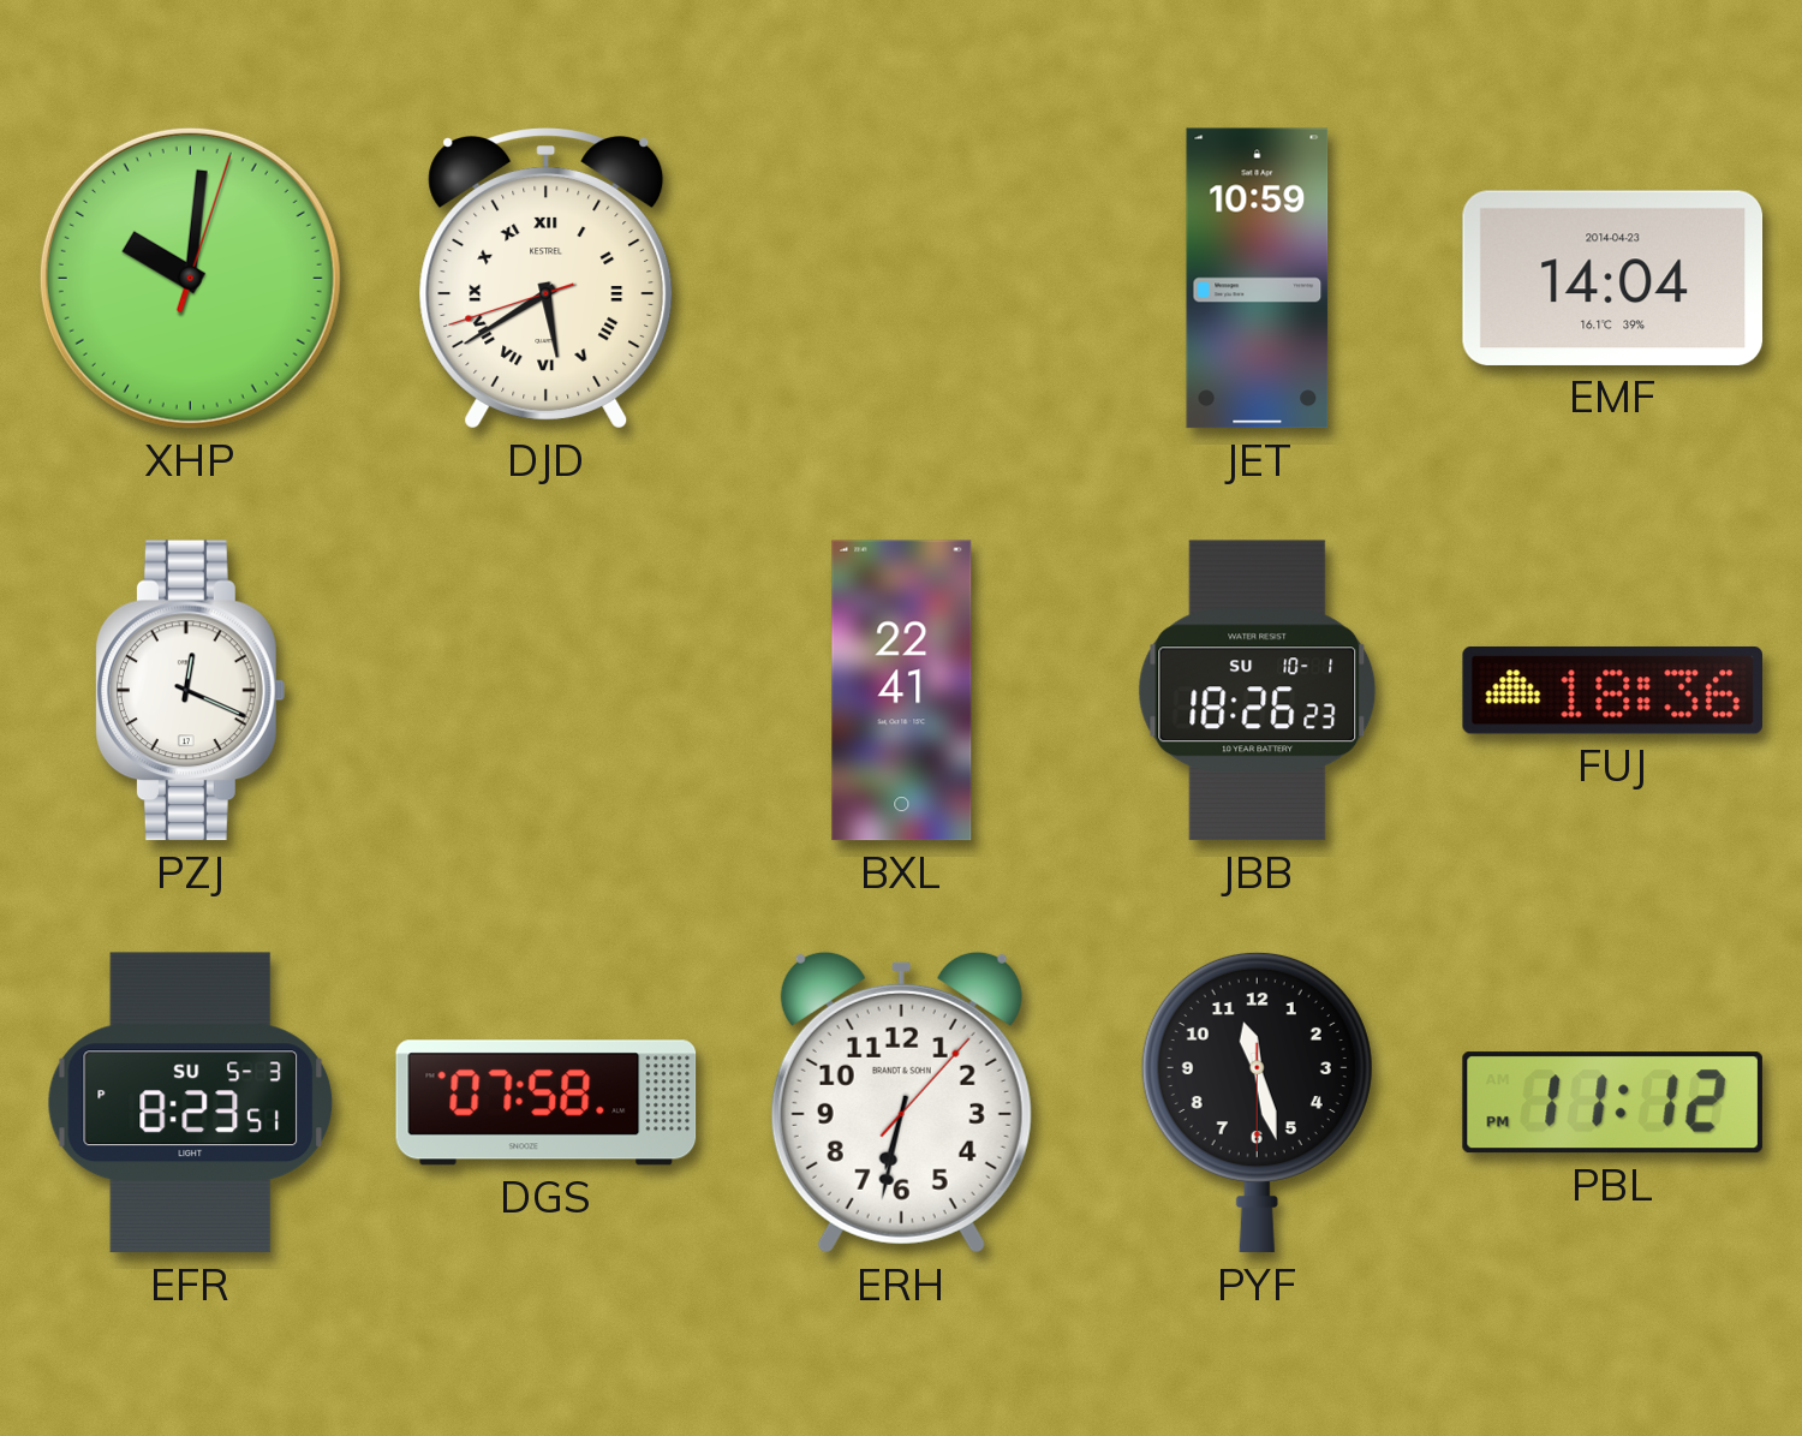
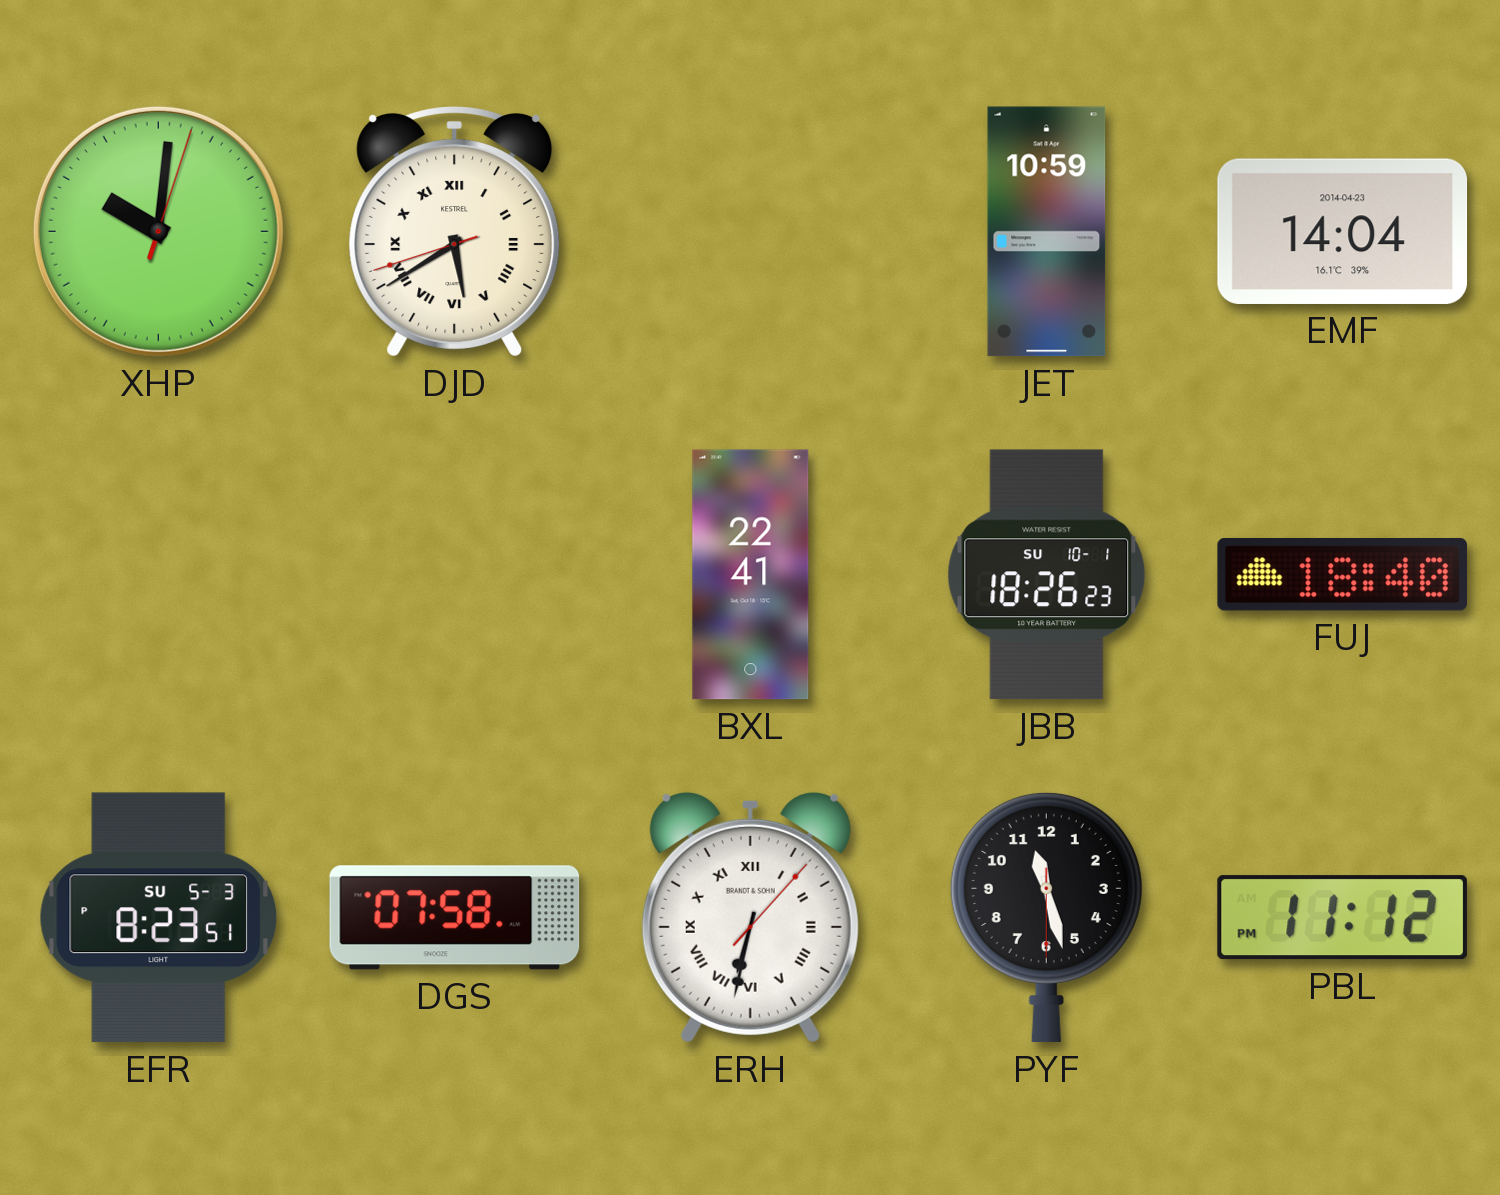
PZJ: 12:19 -> none (190, 691)
FUJ: 18:36 -> 18:40 (1342, 574)
ERH numerals: Arabic -> Roman (750, 917)
